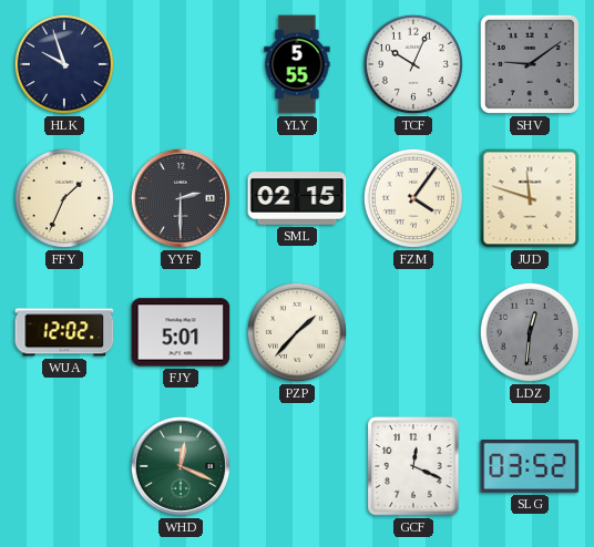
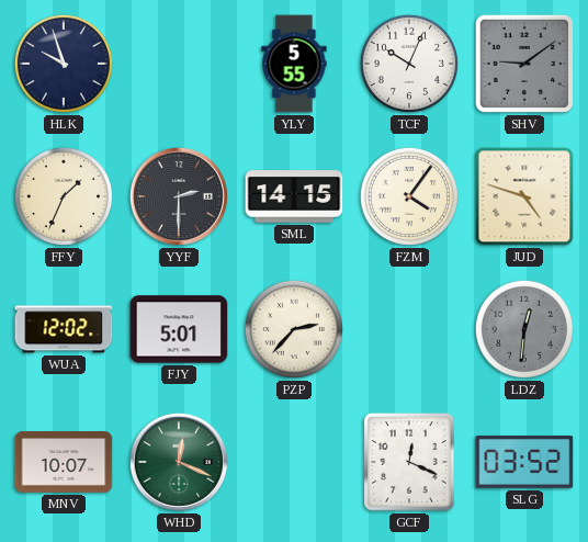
SML: 02:15 -> 14:15 (294, 196)
JUD: 11:48 -> 4:48 (524, 196)
PZP: 1:37 -> 2:37 (294, 329)
MNV: none -> 10:07 (64, 462)
